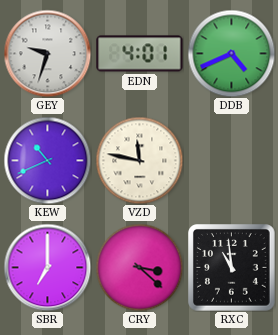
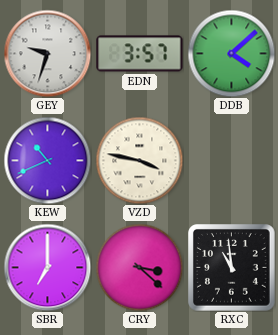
EDN: 4:01 -> 3:57 (140, 54)
DDB: 4:41 -> 4:08 (231, 53)
VZD: 11:47 -> 3:47 (139, 160)
